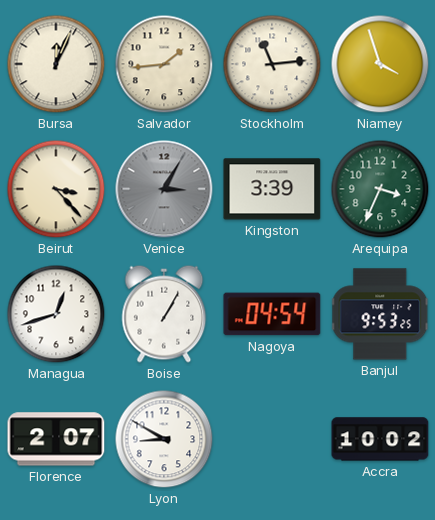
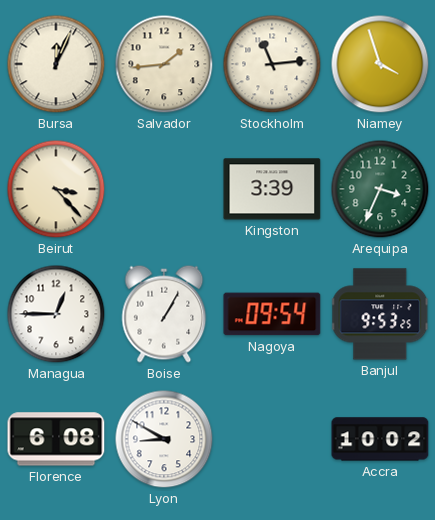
Venice: 3:05 -> none (164, 189)
Managua: 12:42 -> 12:45 (56, 314)
Nagoya: 04:54 -> 09:54 (272, 314)
Florence: 2:07 -> 6:08 (56, 439)
